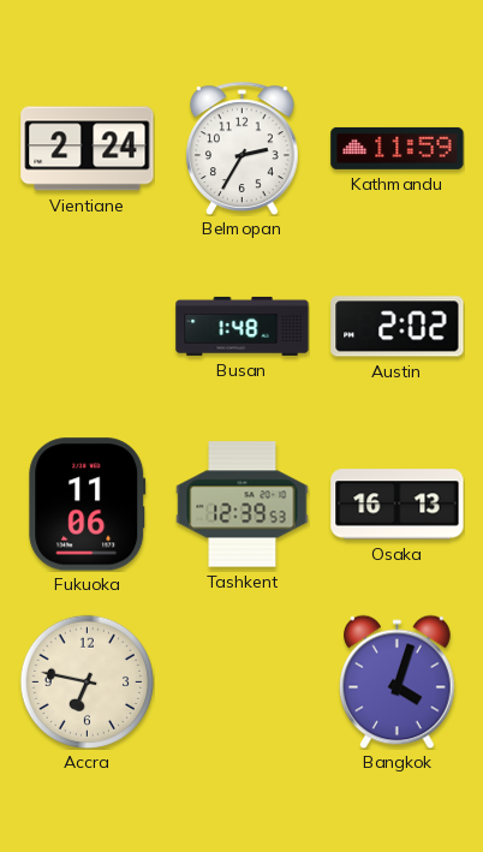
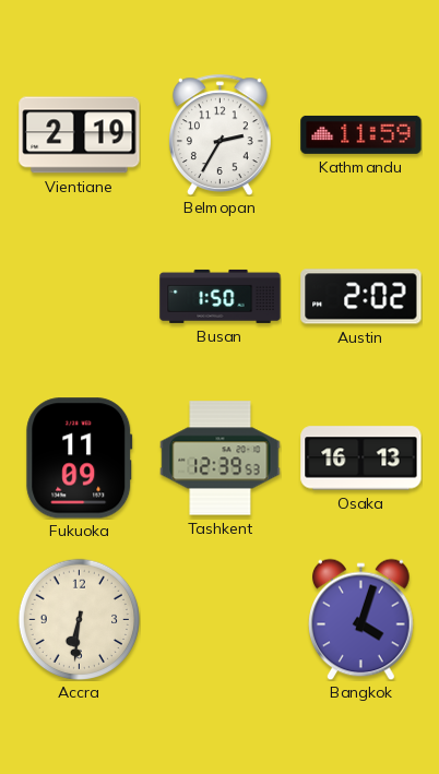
Vientiane: 2:24 -> 2:19 (80, 135)
Busan: 1:48 -> 1:50 (221, 296)
Fukuoka: 11:06 -> 11:09 (80, 459)
Accra: 6:47 -> 6:31 (79, 619)
